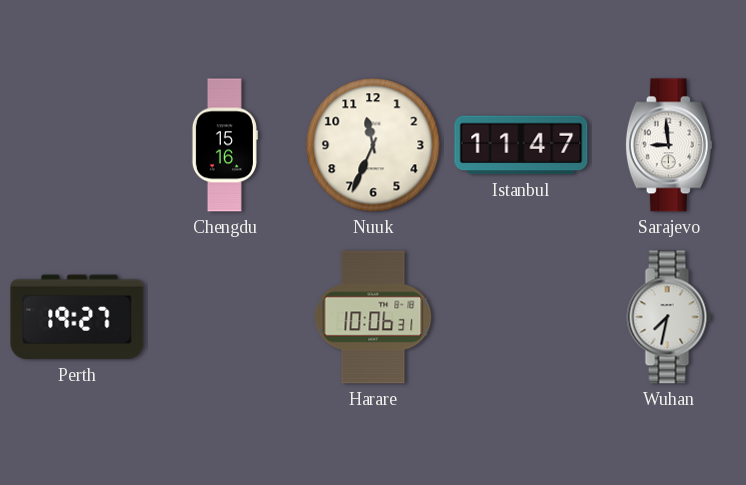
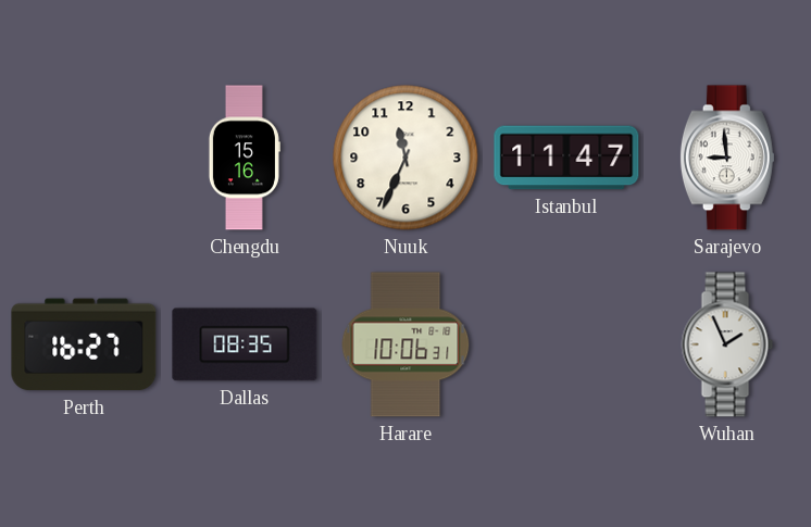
Perth: 19:27 -> 16:27 (84, 344)
Dallas: none -> 08:35 (245, 344)
Wuhan: 7:32 -> 1:56 (727, 344)
